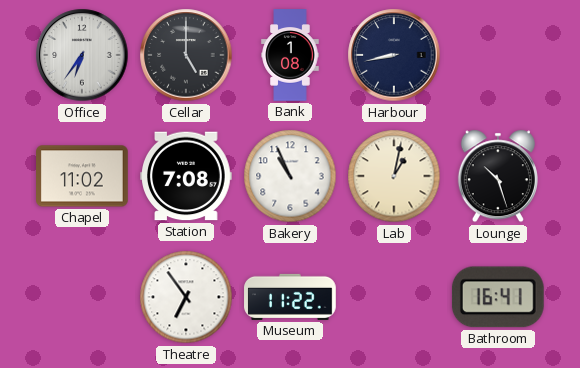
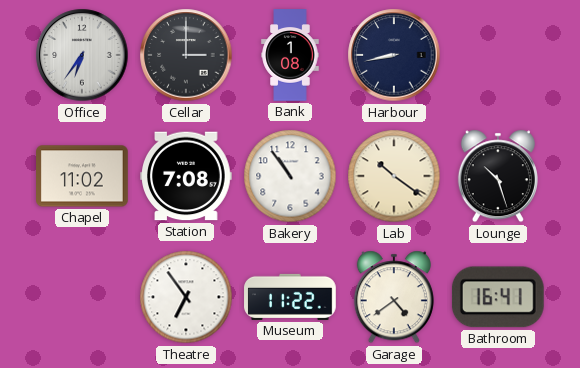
Cellar: 5:00 -> 3:00 (186, 55)
Bakery: 10:56 -> 10:54 (290, 176)
Lab: 1:02 -> 10:21 (394, 176)
Garage: none -> 4:39 (394, 297)
